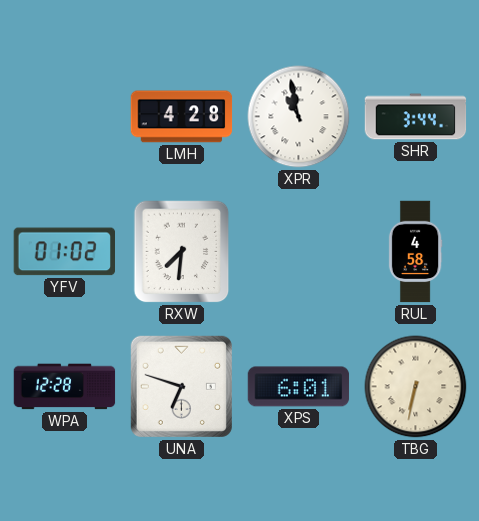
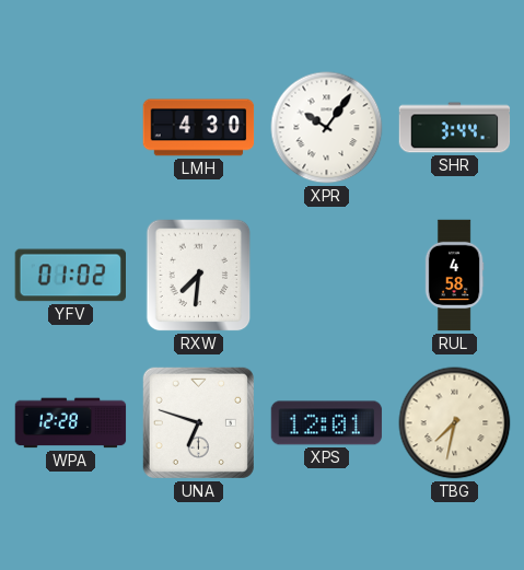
LMH: 4:28 -> 4:30 (199, 128)
XPR: 10:58 -> 10:06 (327, 128)
XPS: 6:01 -> 12:01 (327, 423)
TBG: 6:32 -> 7:32 (455, 423)
